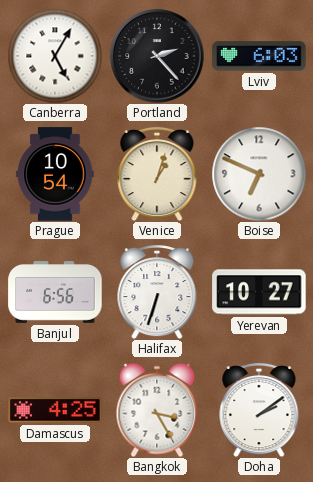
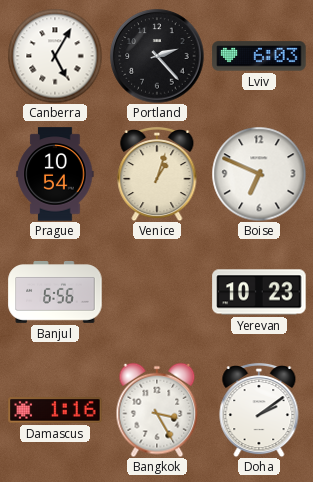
Halifax: 6:33 -> none (157, 292)
Yerevan: 10:27 -> 10:23 (259, 292)
Damascus: 4:25 -> 1:16 (55, 410)
